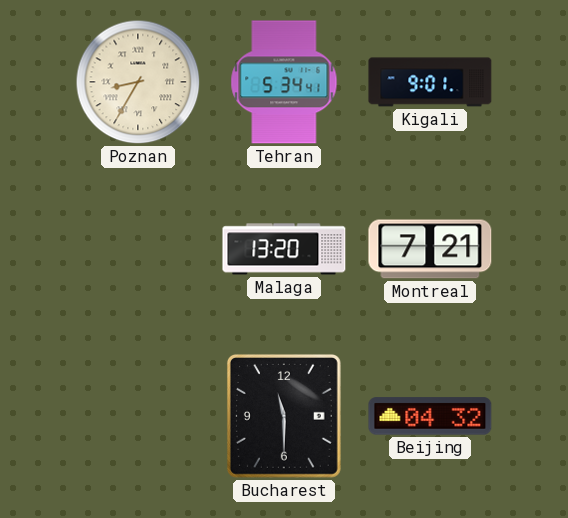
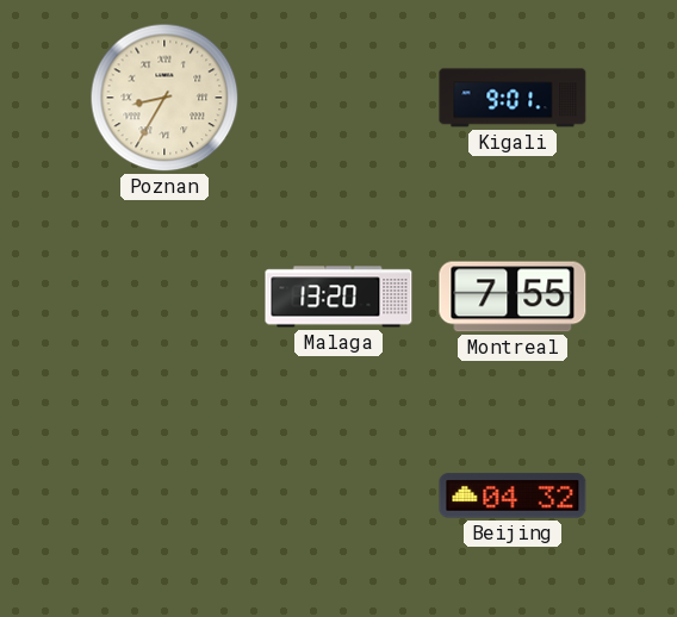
Tehran: 5:34 -> none (284, 82)
Montreal: 7:21 -> 7:55 (513, 297)
Bucharest: 11:30 -> none (284, 416)
